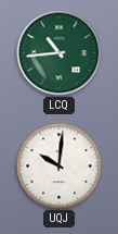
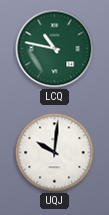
LCQ: 10:44 -> 10:47 (55, 49)
